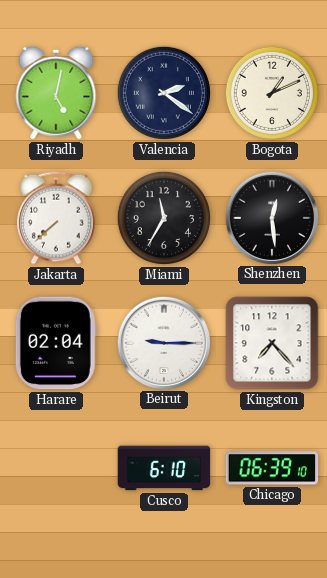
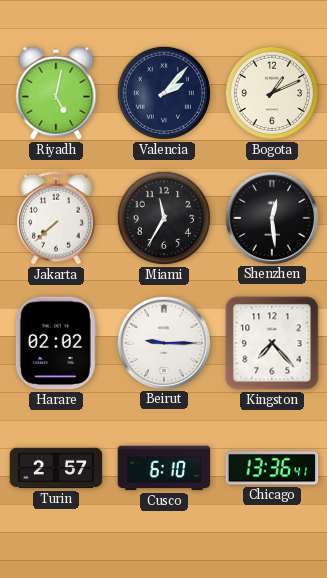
Valencia: 2:21 -> 2:07 (164, 93)
Harare: 02:04 -> 02:02 (56, 343)
Turin: none -> 2:57 (56, 468)
Chicago: 06:39 -> 13:36 (272, 468)
